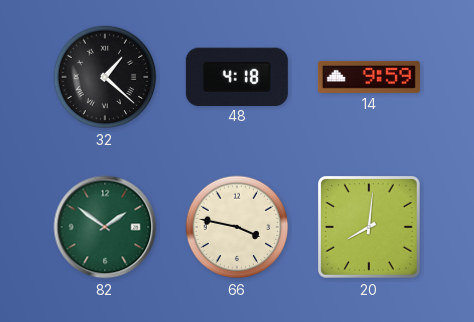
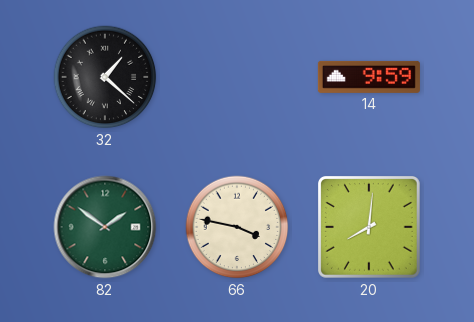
48: 4:18 -> none (237, 76)
